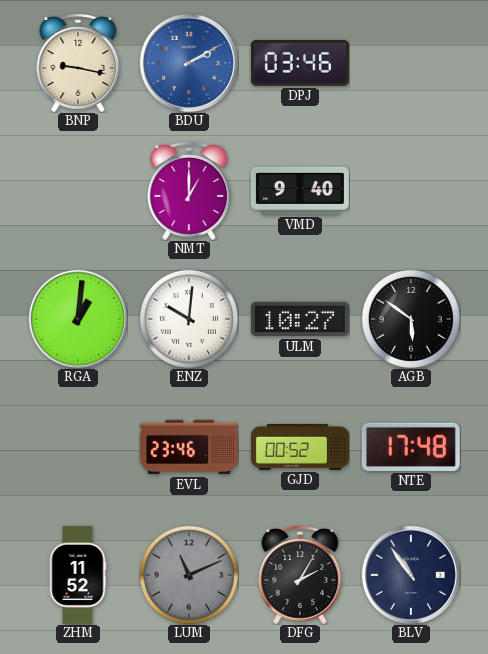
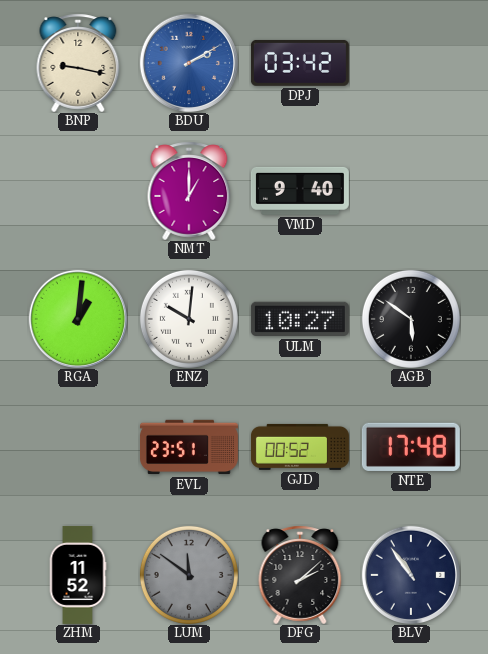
DPJ: 03:46 -> 03:42 (300, 63)
EVL: 23:46 -> 23:51 (189, 447)
LUM: 11:11 -> 11:51 (189, 575)
DFG: 2:05 -> 2:08 (300, 575)
